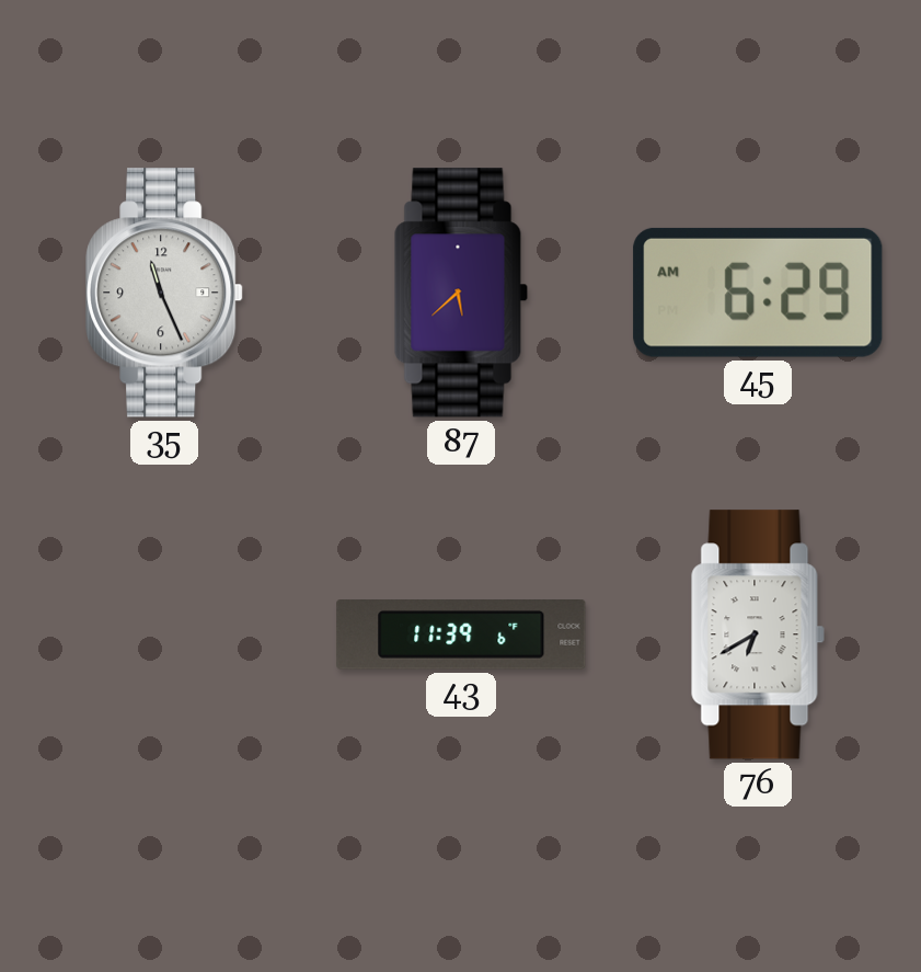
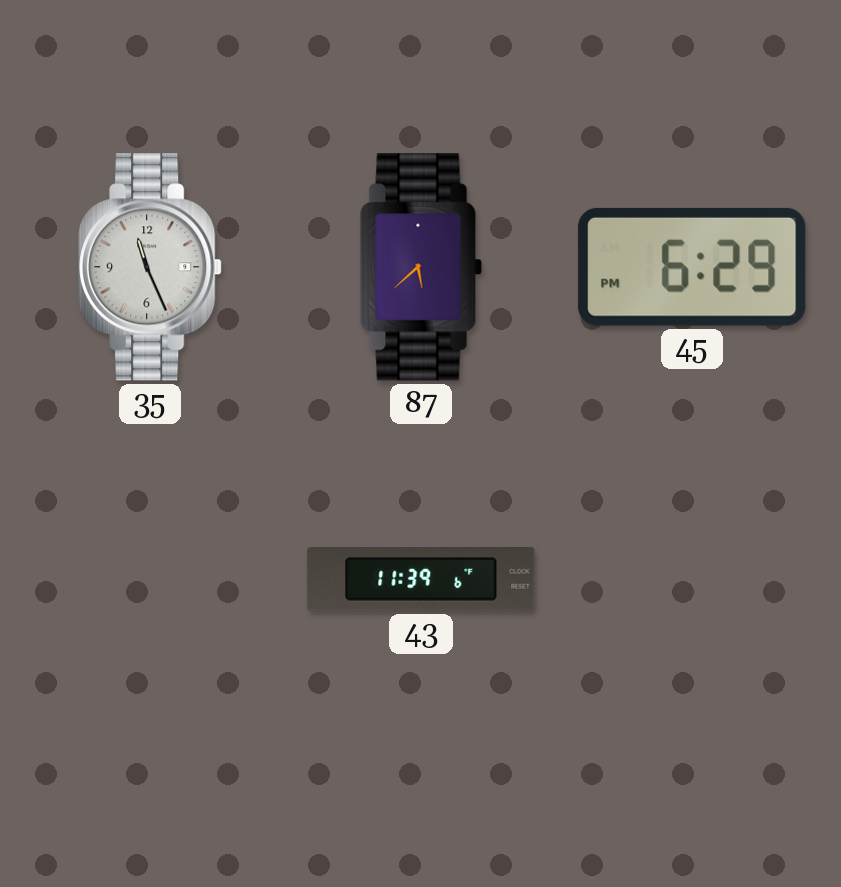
45: 6:29 AM -> 6:29 PM (692, 267)
76: 6:40 -> none (758, 634)
